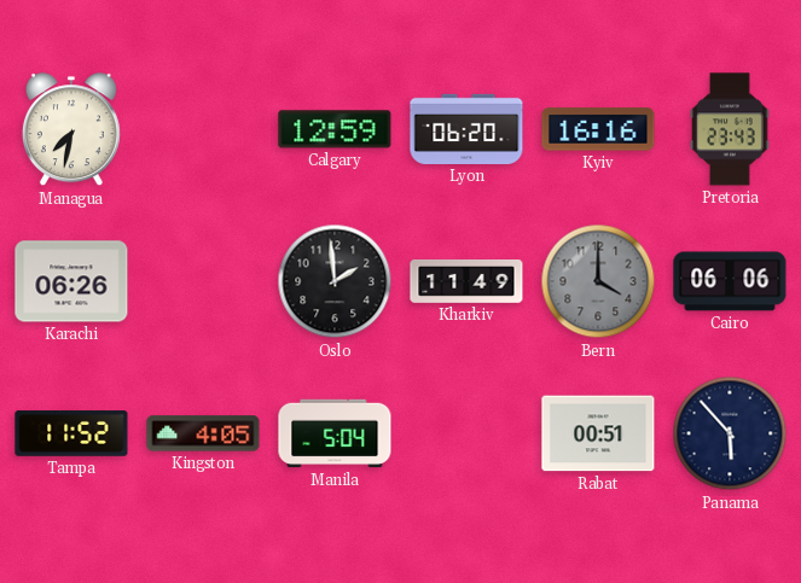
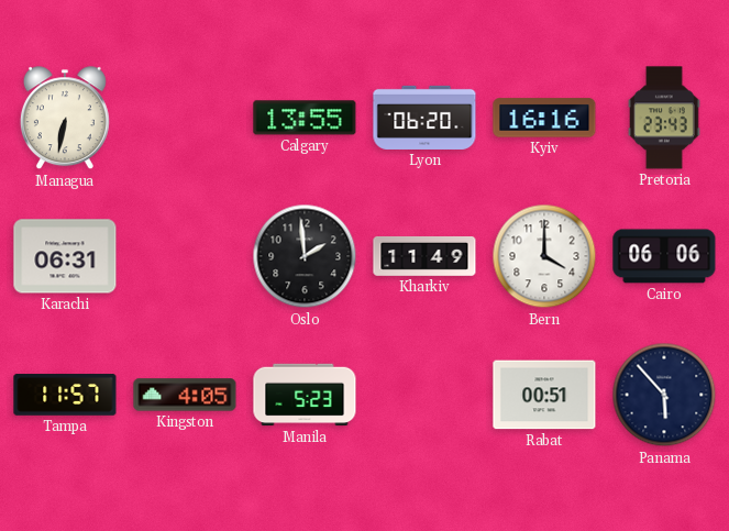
Managua: 7:32 -> 6:32 (65, 119)
Calgary: 12:59 -> 13:55 (305, 118)
Karachi: 06:26 -> 06:31 (65, 256)
Bern dial: grey -> white (544, 256)
Tampa: 11:52 -> 11:57 (65, 395)
Manila: 5:04 -> 5:23 (305, 395)
